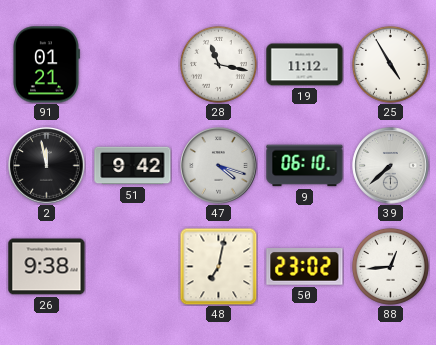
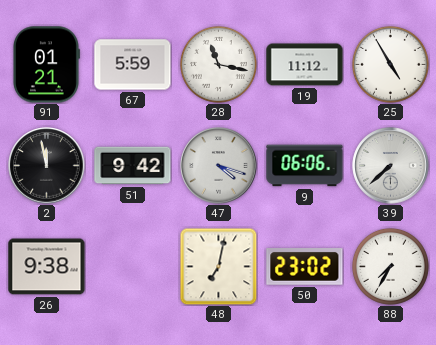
67: none -> 5:59 (133, 65)
9: 06:10 -> 06:06 (305, 166)
88: 12:44 -> 7:35 (390, 266)
